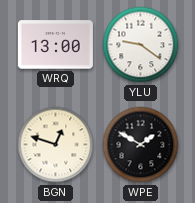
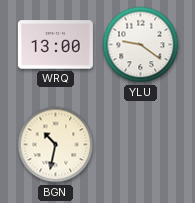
BGN: 12:48 -> 10:32 (56, 145)
WPE: 1:50 -> none (141, 145)
